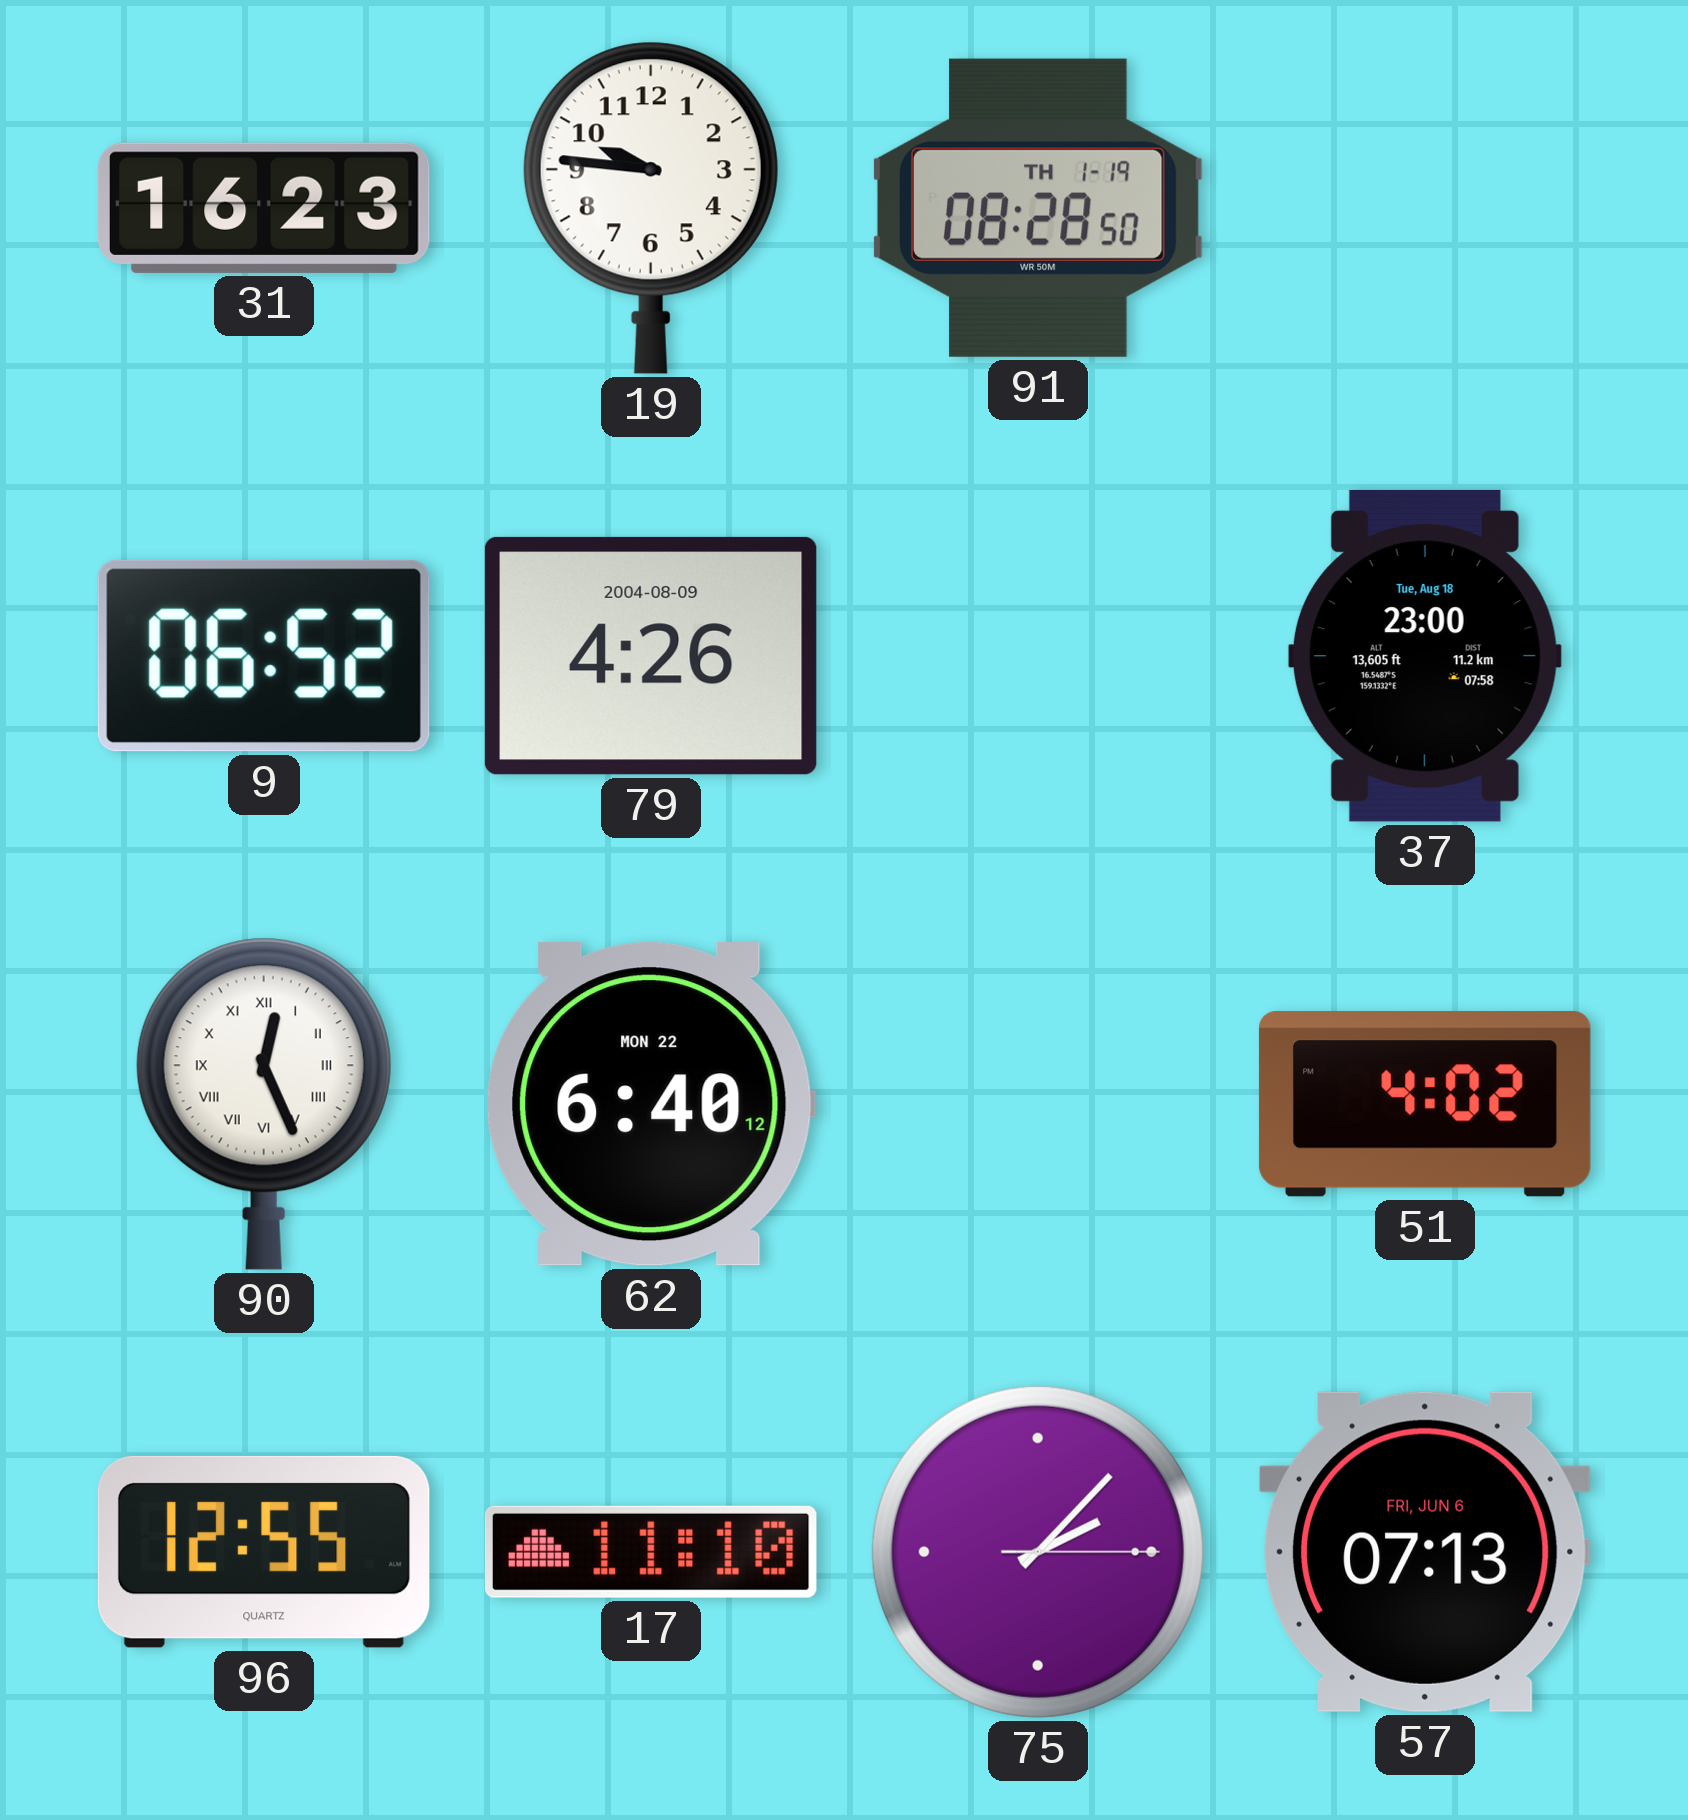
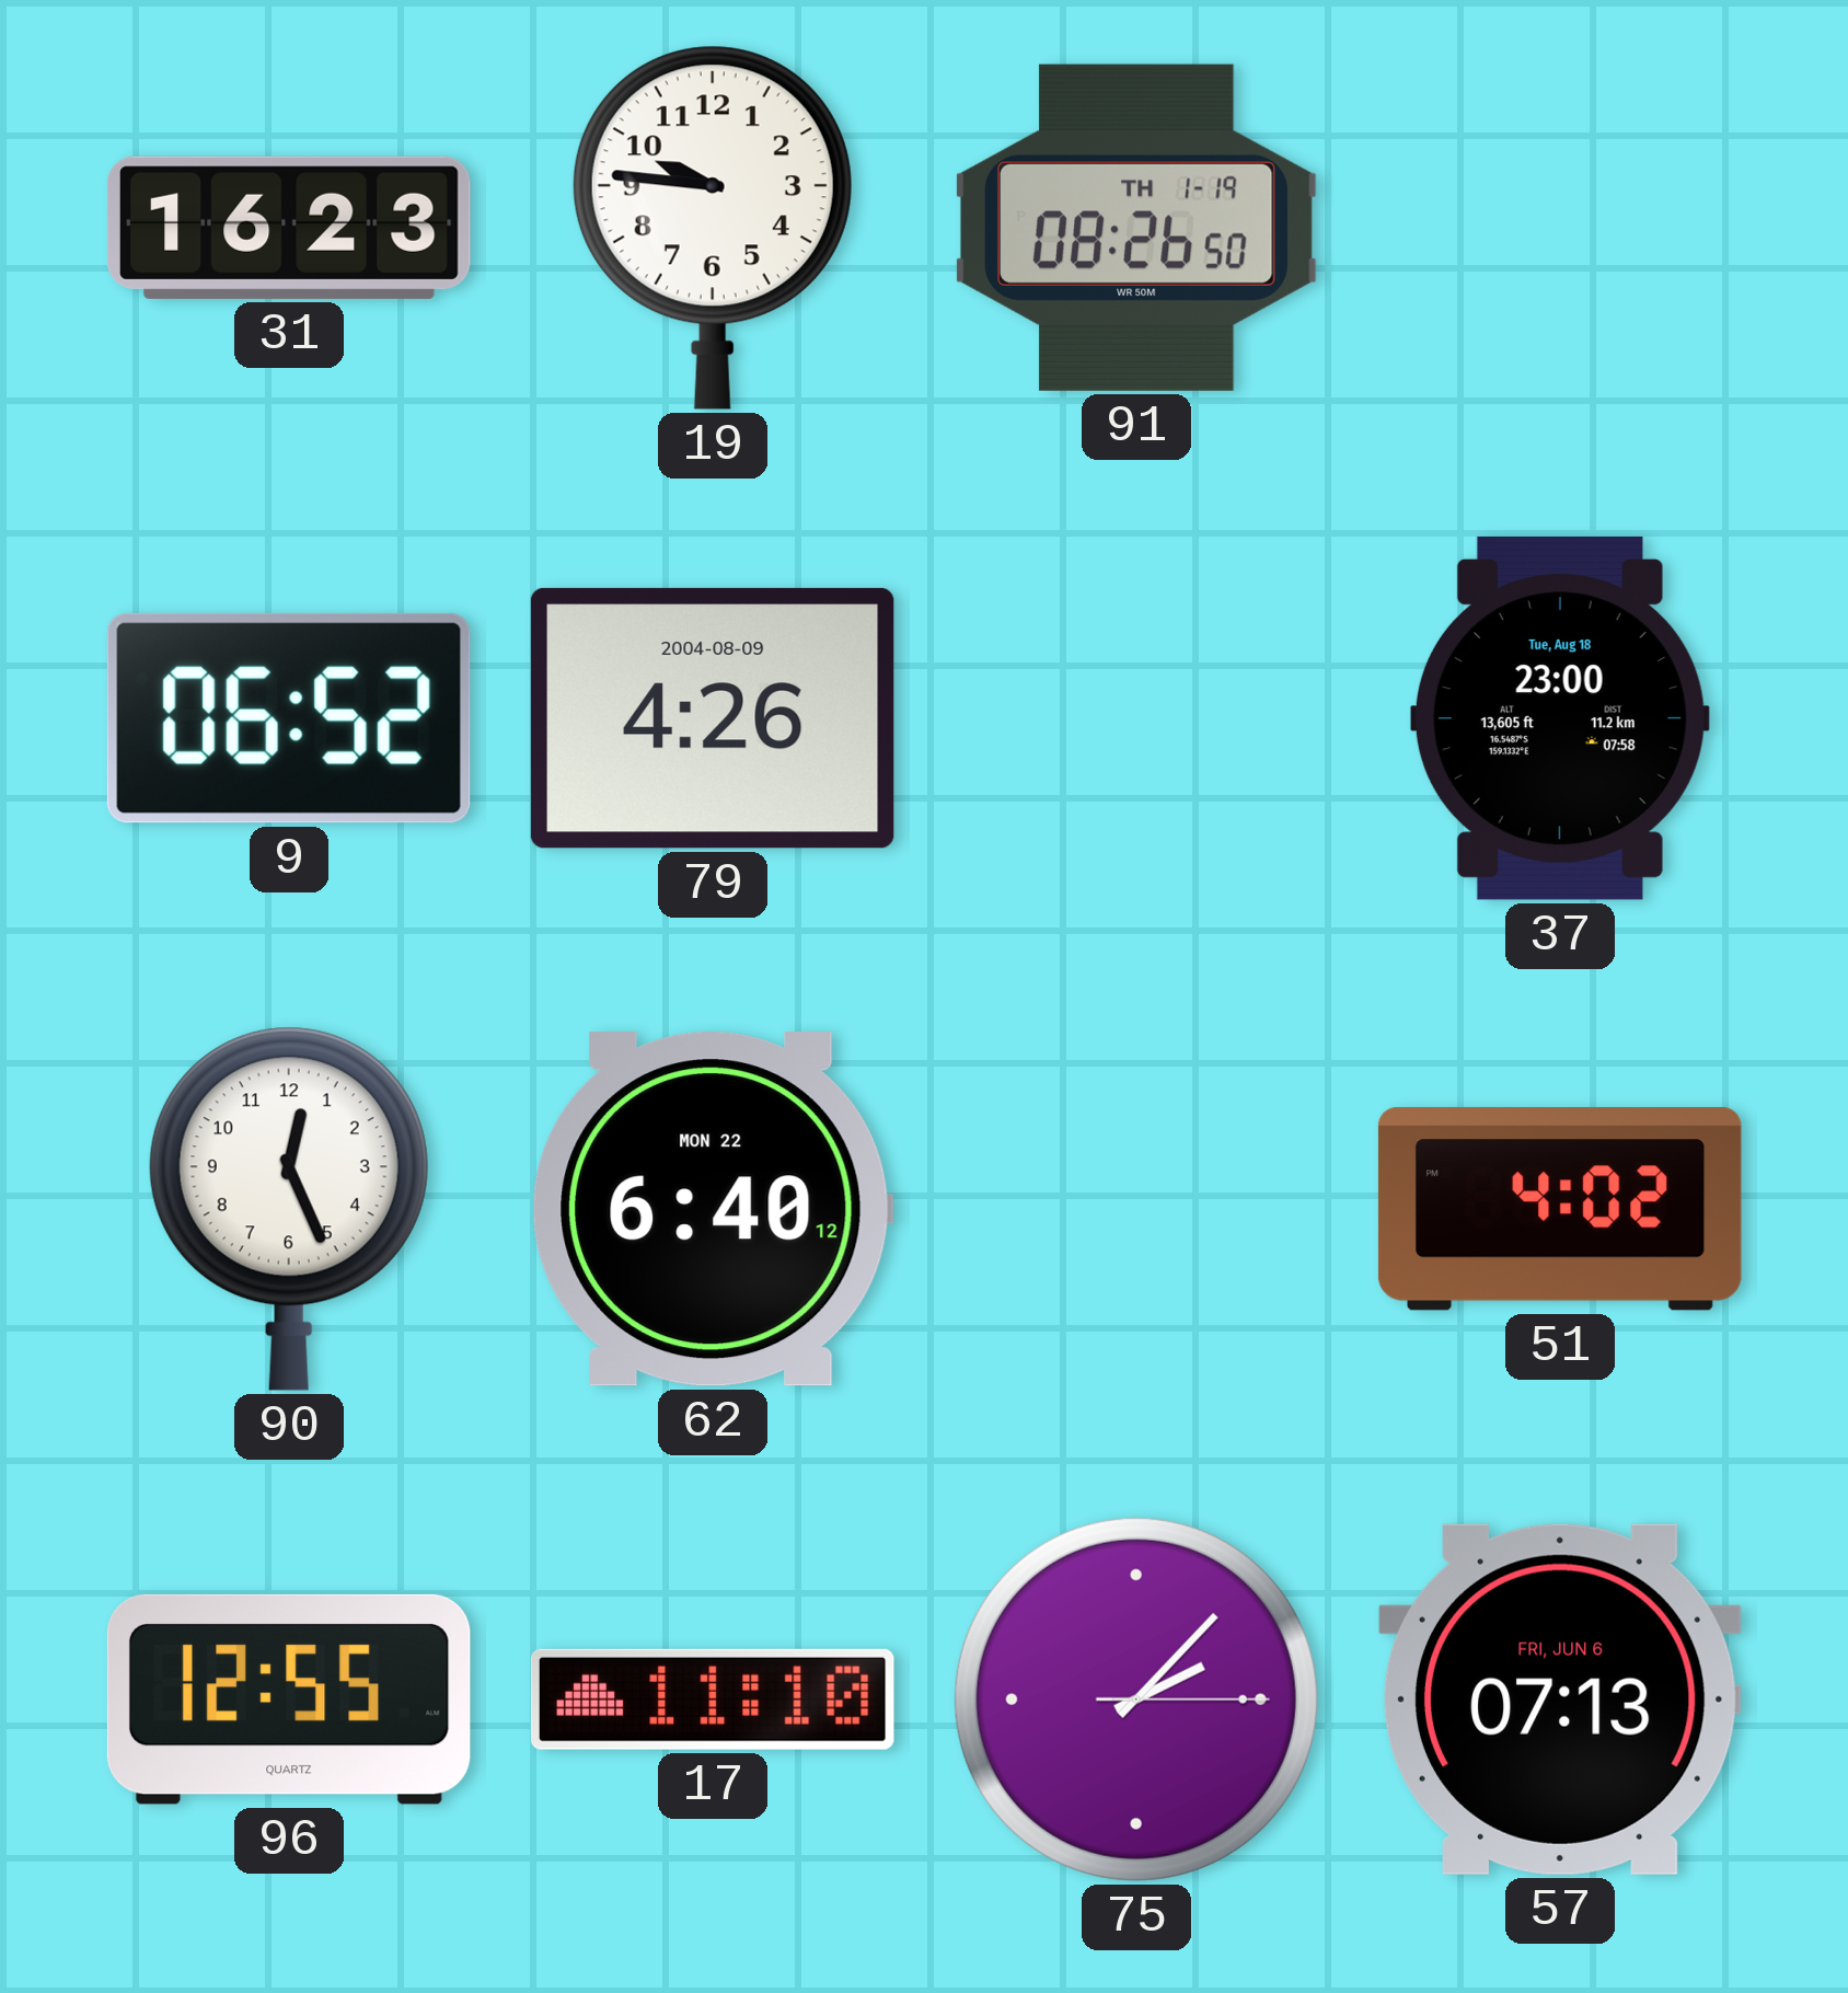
91: 08:28 -> 08:26 (1136, 228)
90 numerals: Roman -> Arabic (289, 1209)
